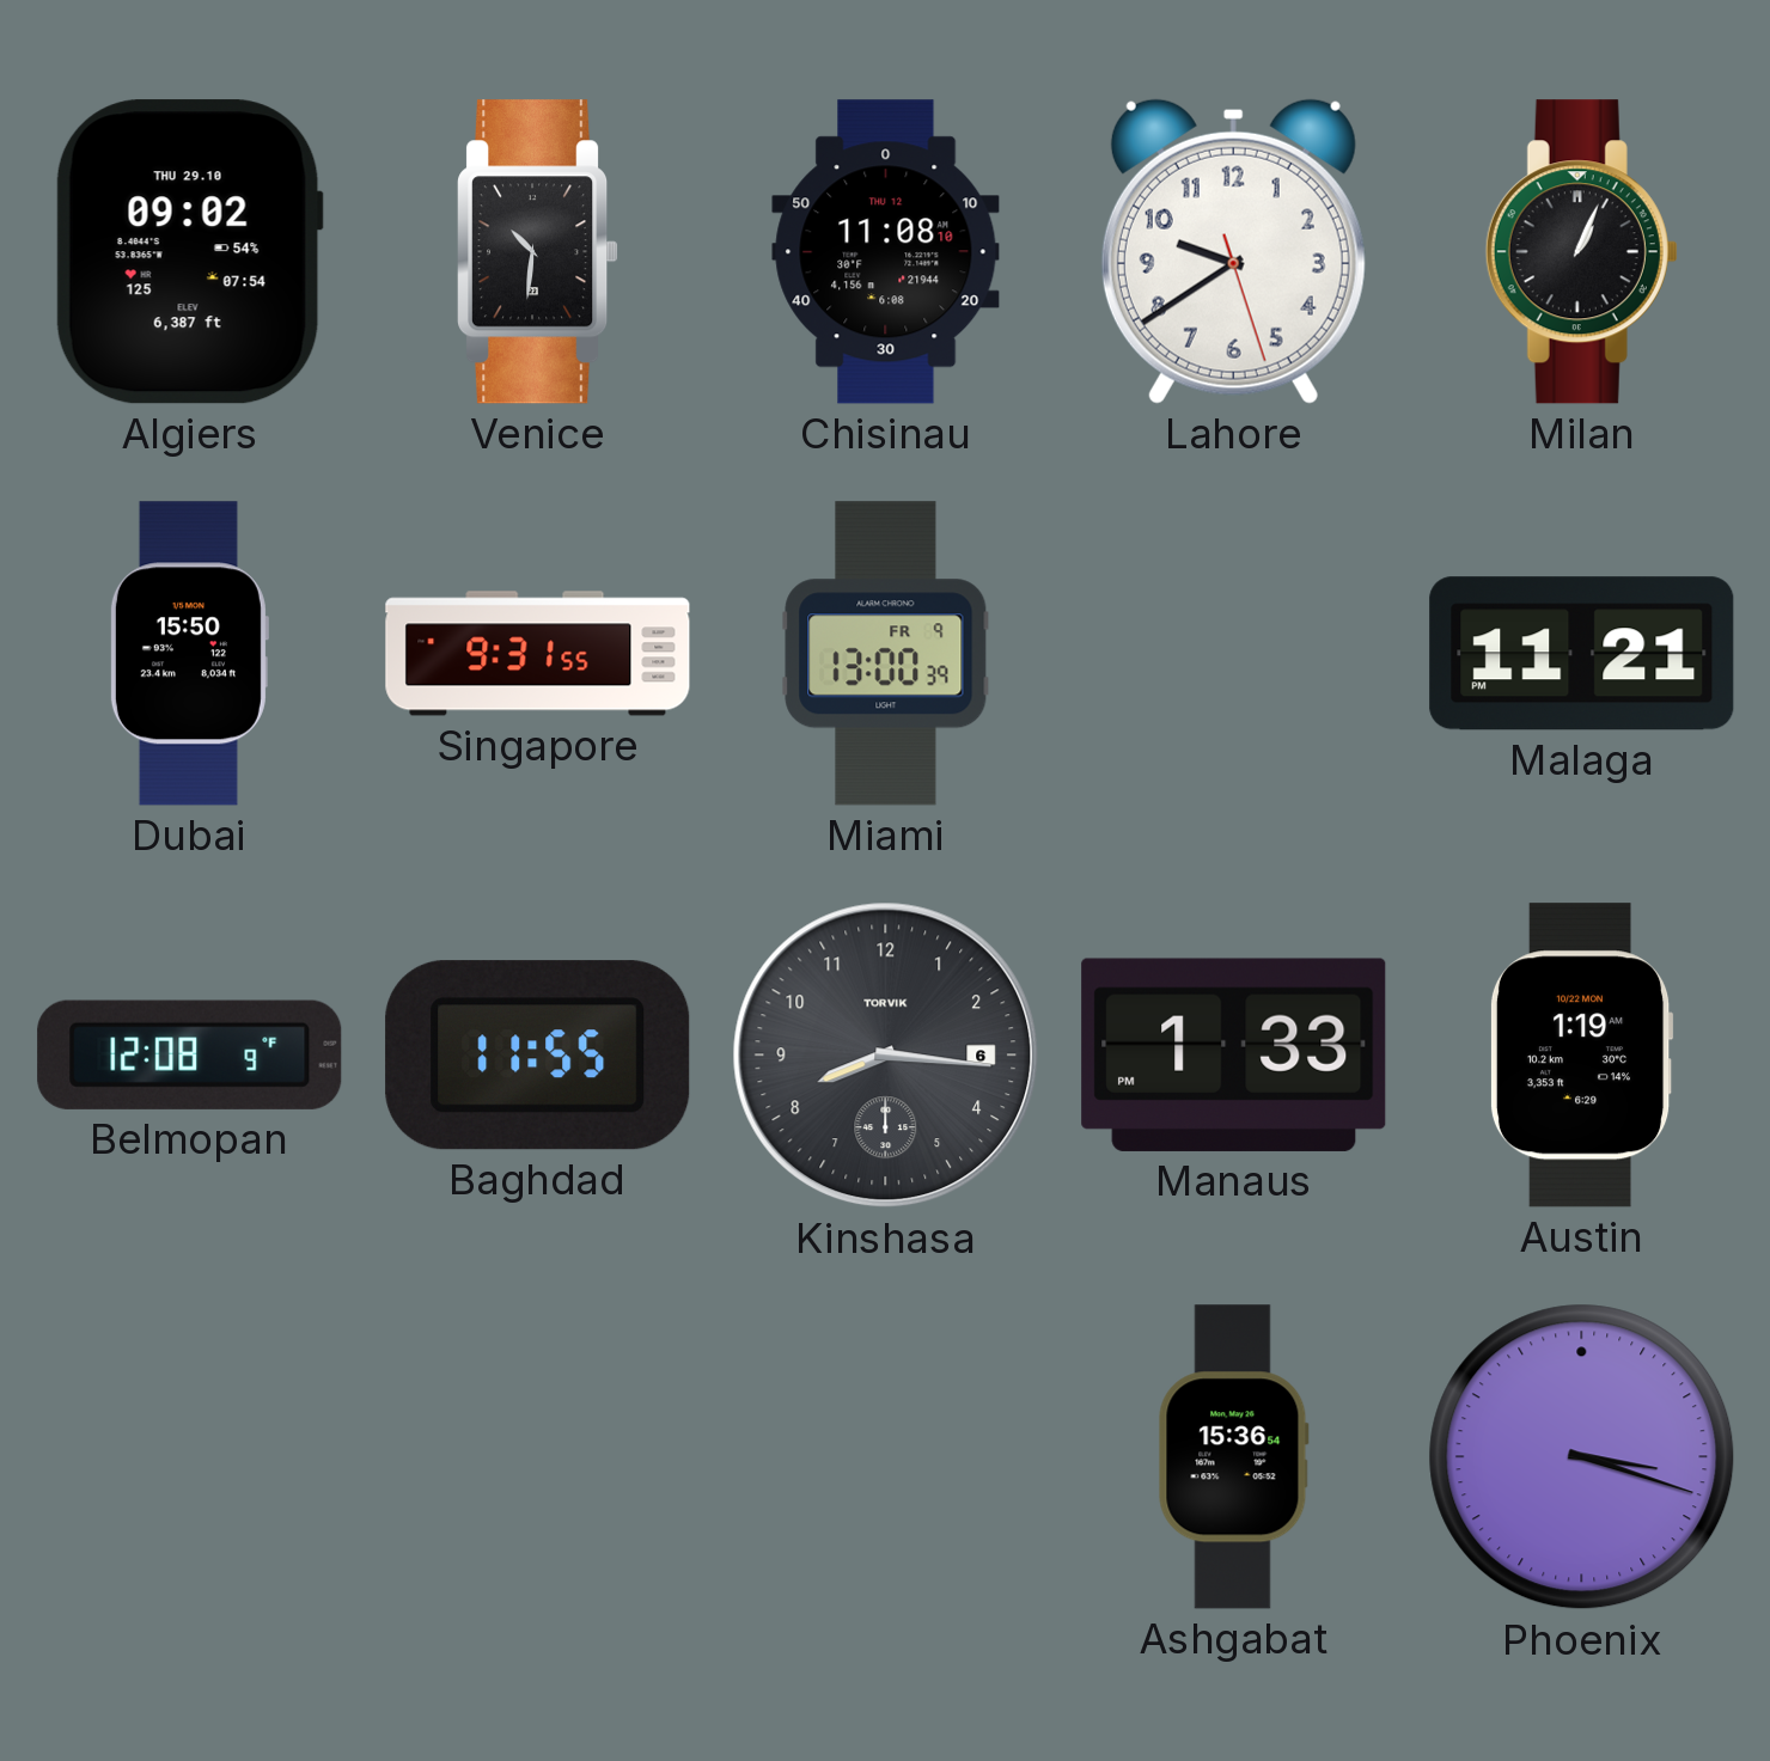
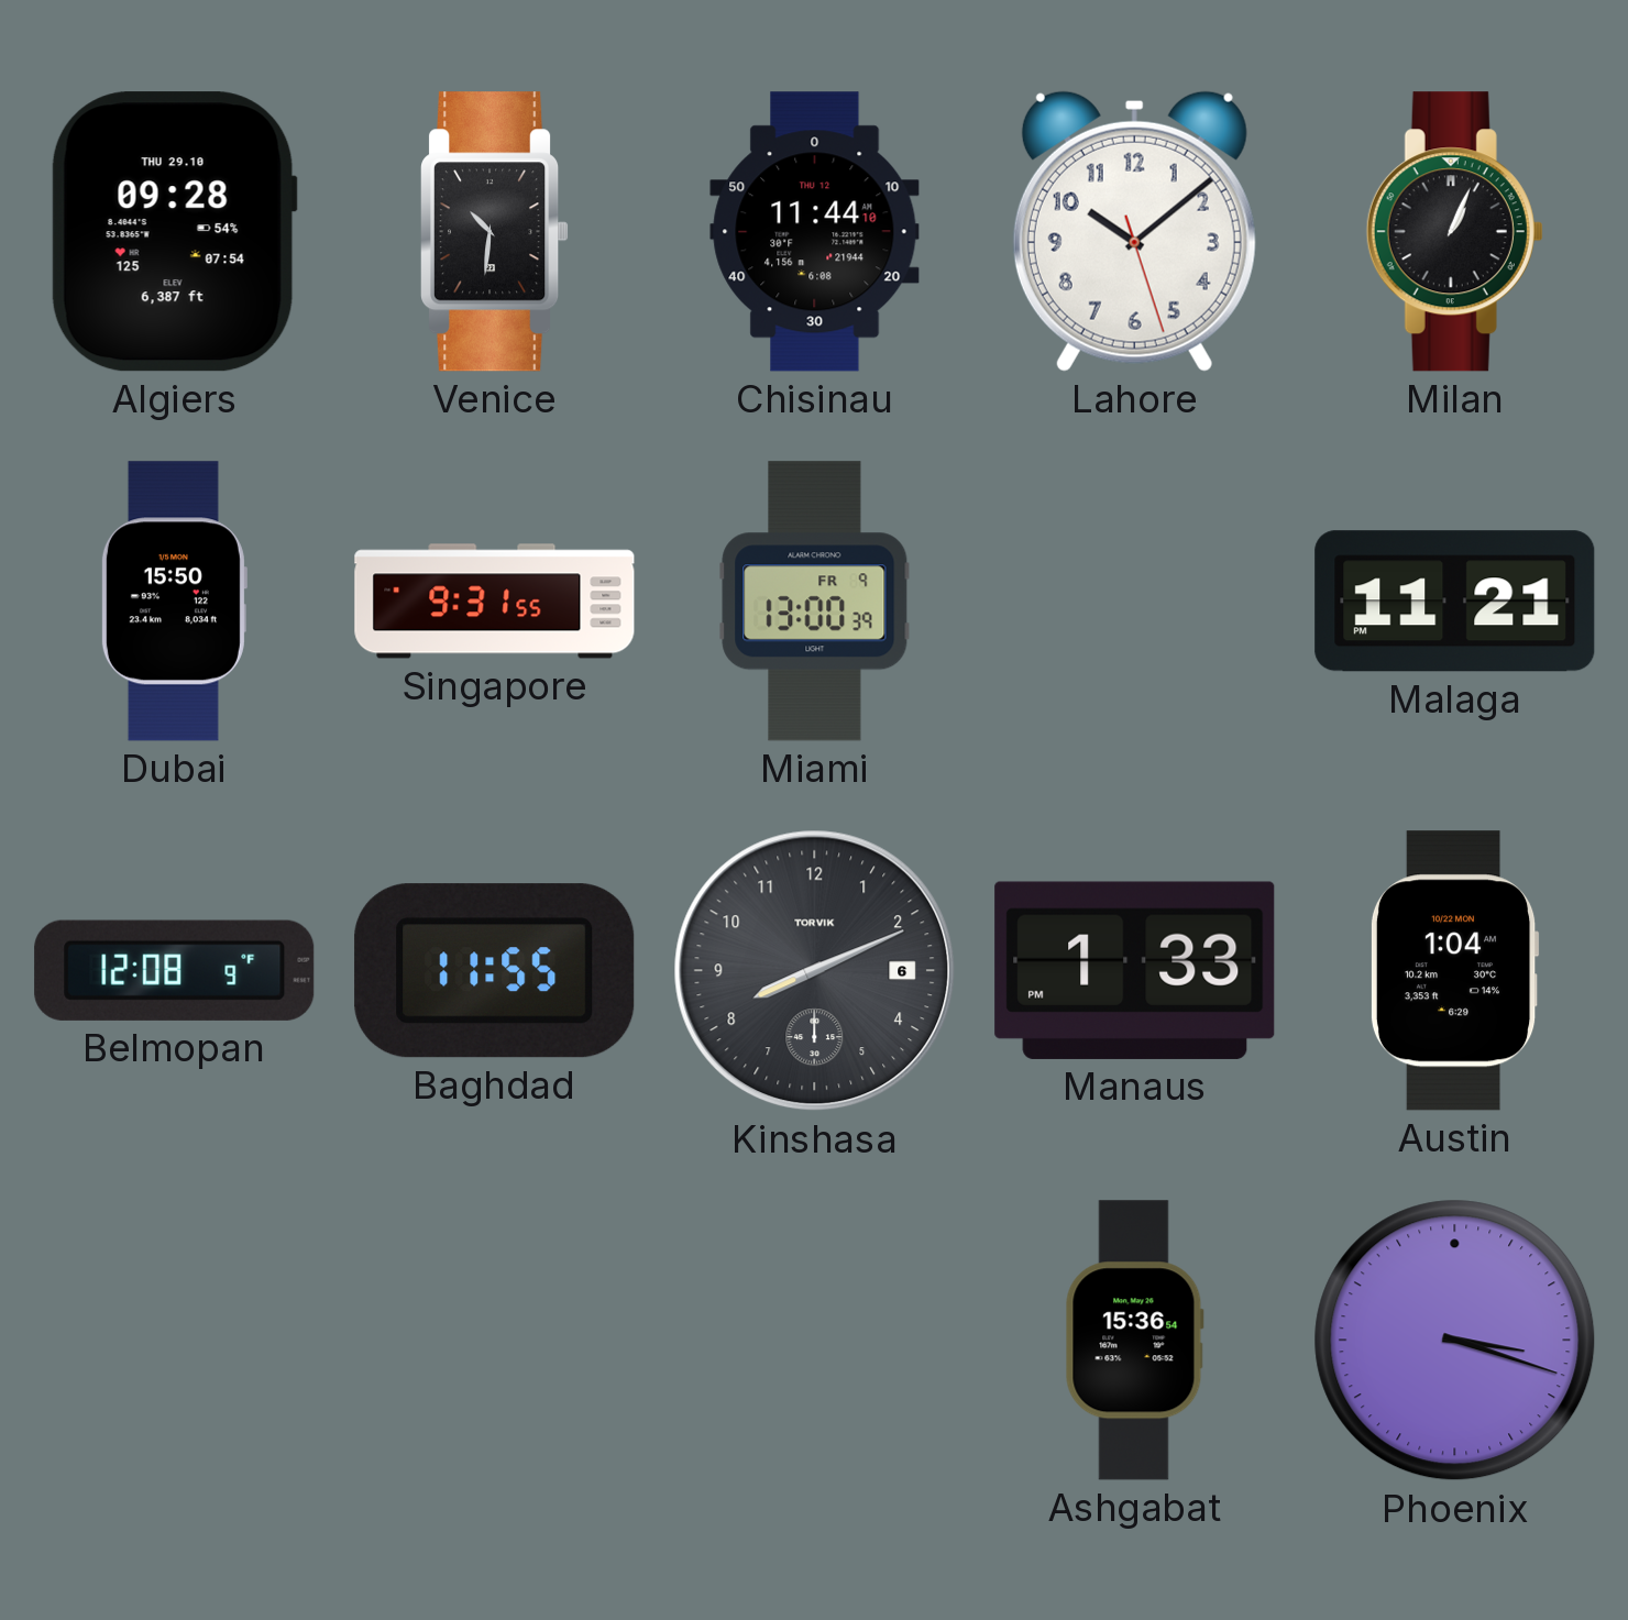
Algiers: 09:02 -> 09:28 (174, 232)
Chisinau: 11:08 -> 11:44 (815, 232)
Lahore: 9:39 -> 10:08 (1134, 231)
Kinshasa: 8:16 -> 8:11 (815, 971)
Austin: 1:19 -> 1:04 (1454, 971)
